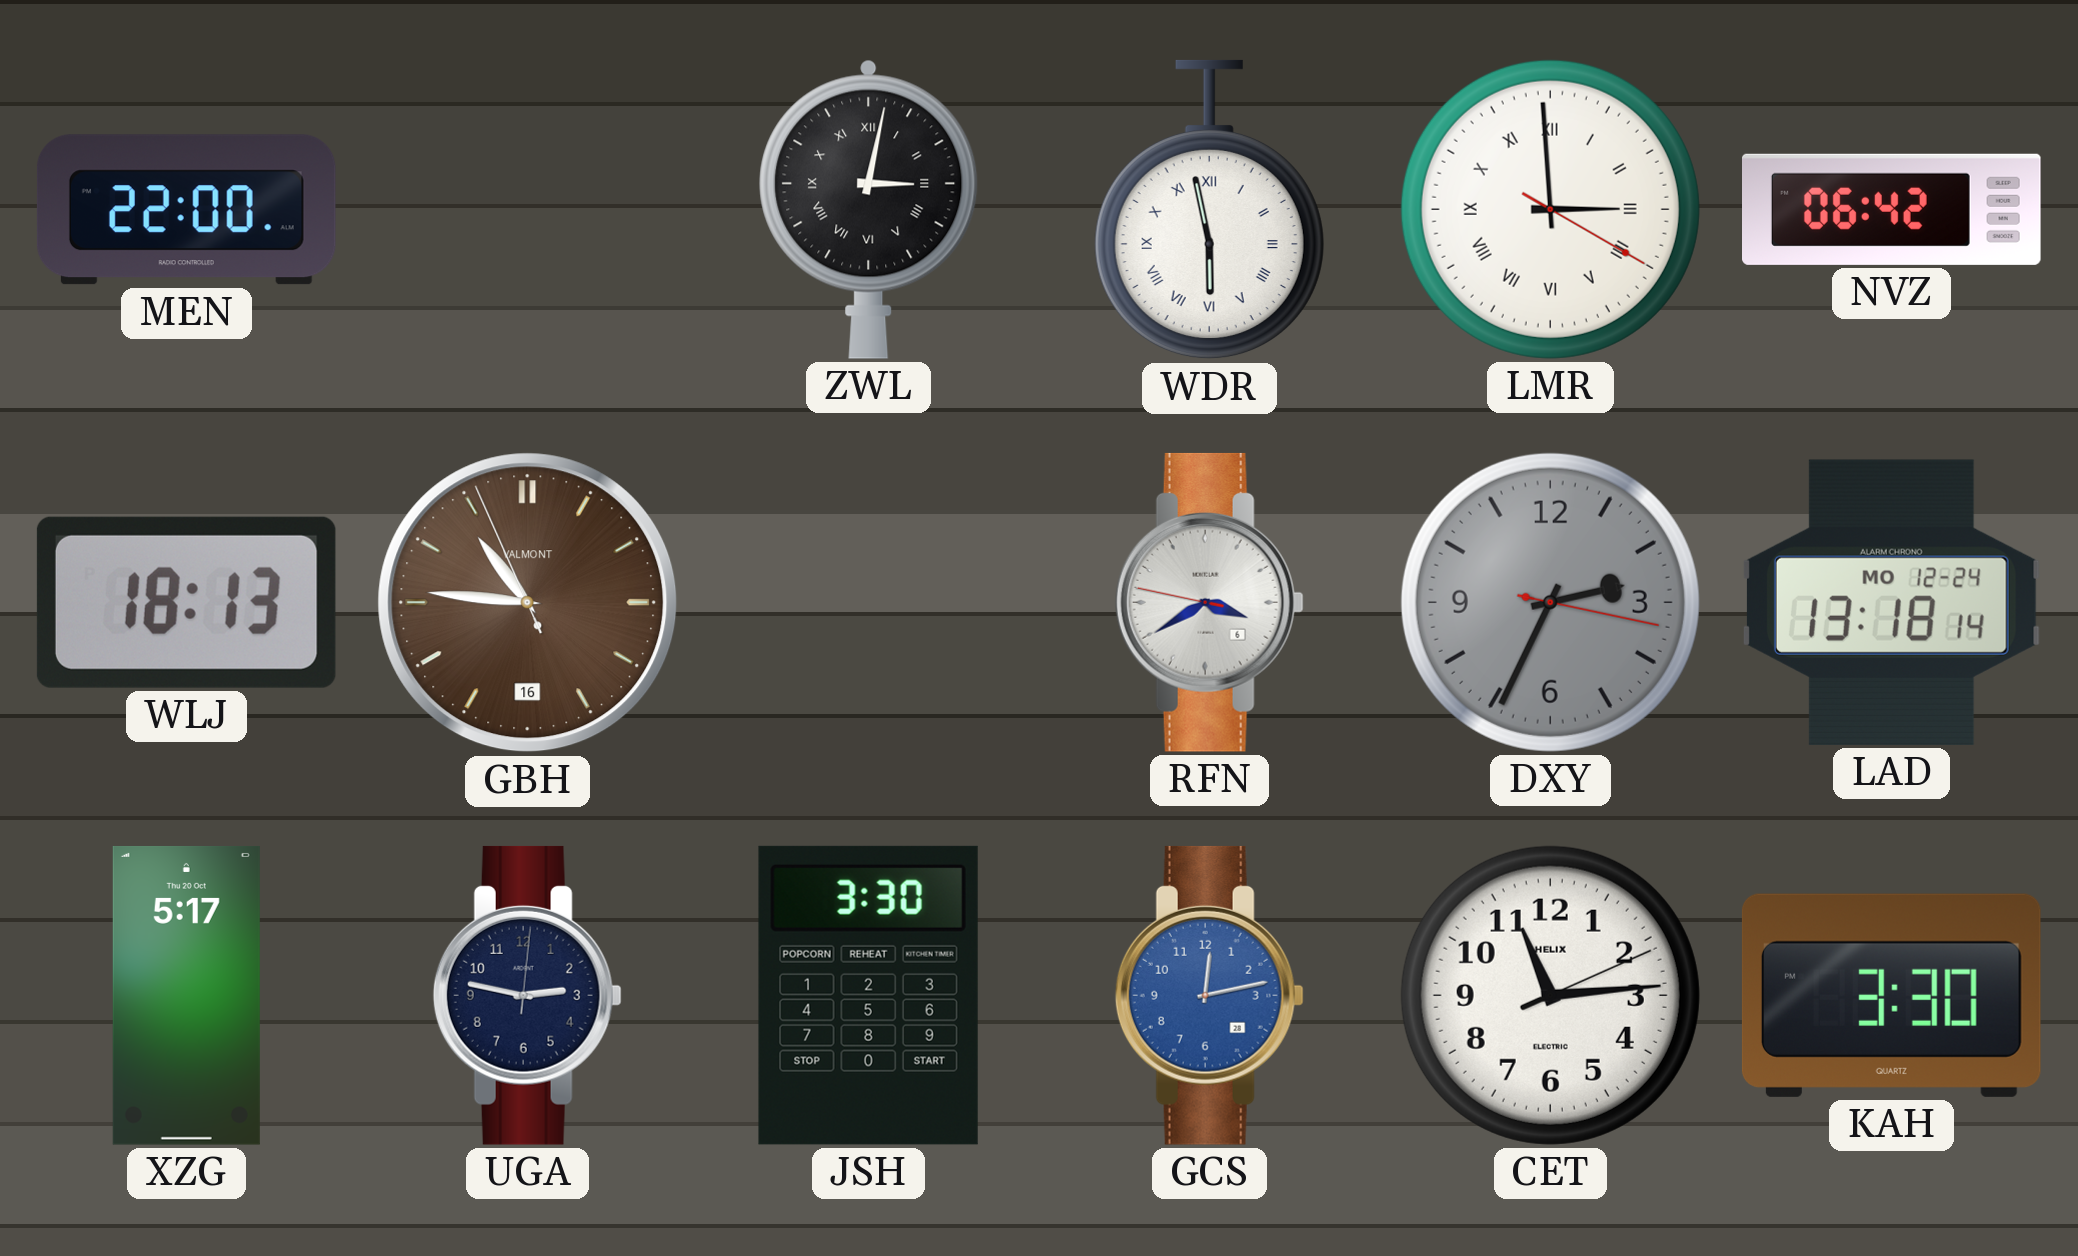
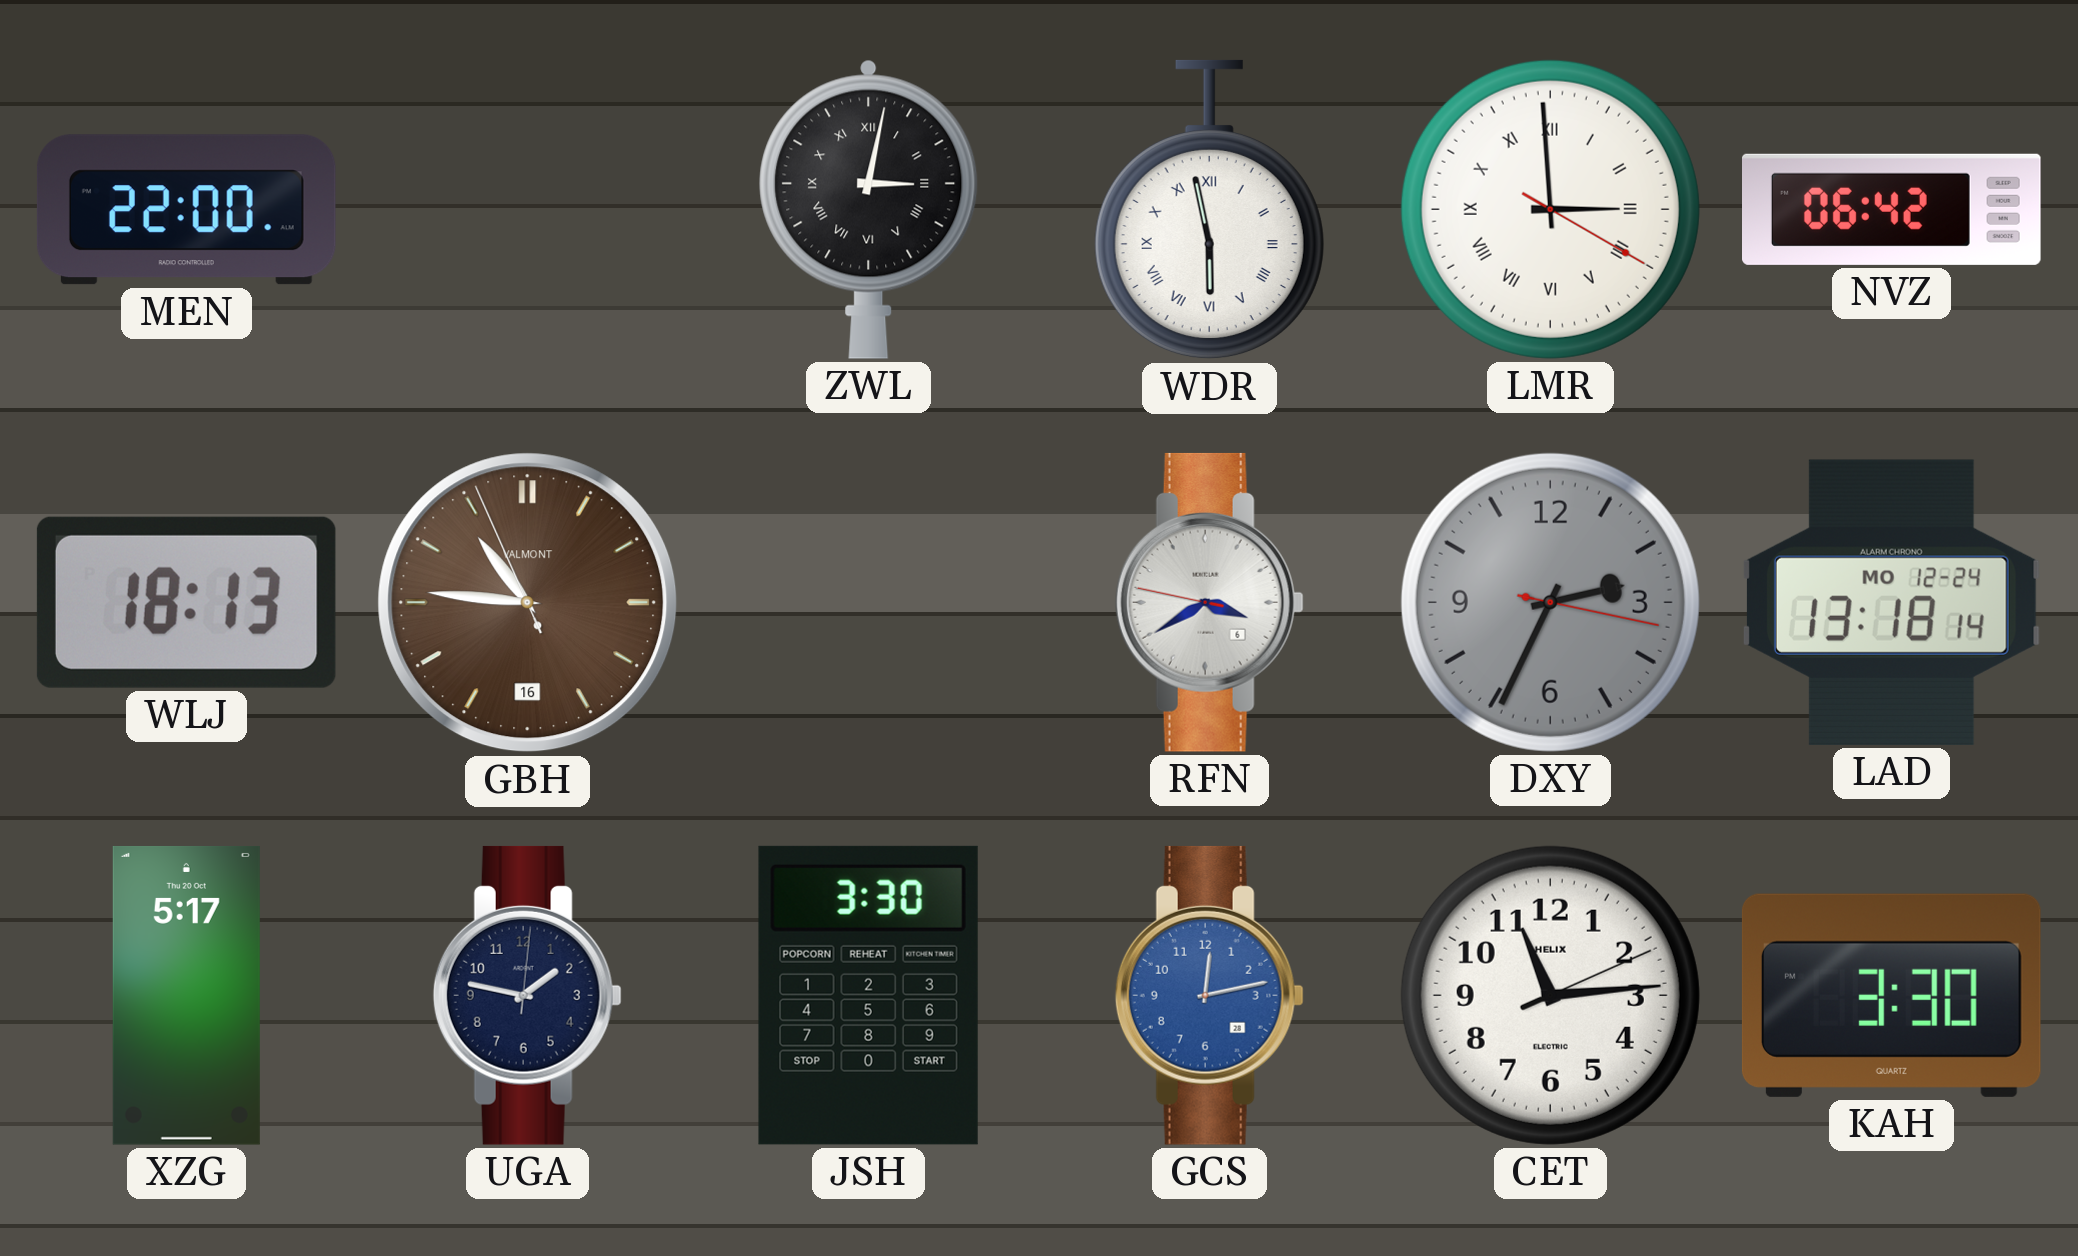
UGA: 2:47 -> 1:47 (527, 995)
